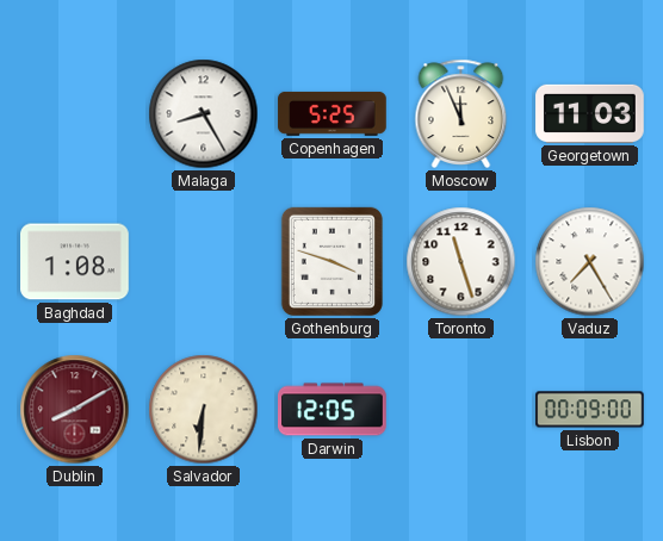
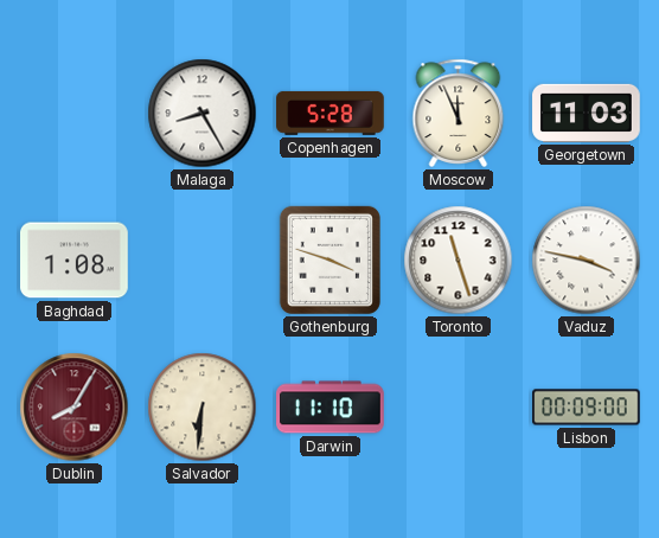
Copenhagen: 5:25 -> 5:28 (331, 113)
Vaduz: 7:25 -> 3:47 (587, 261)
Dublin: 8:10 -> 8:05 (75, 408)
Darwin: 12:05 -> 11:10 (331, 408)
